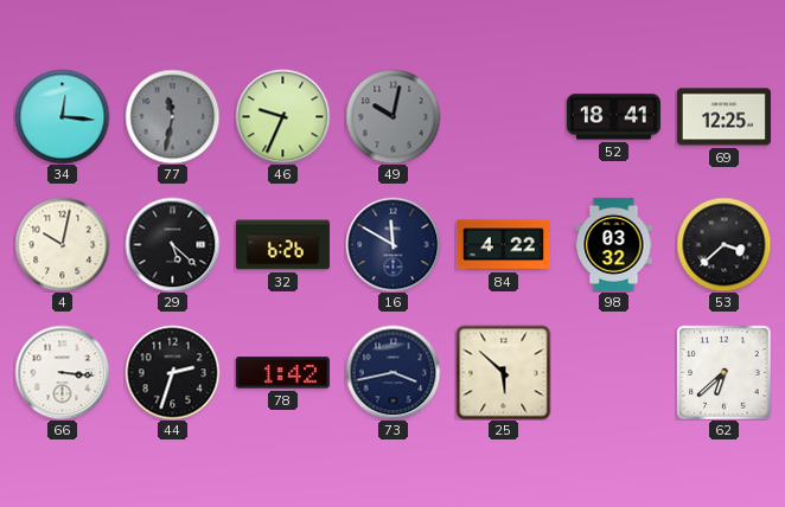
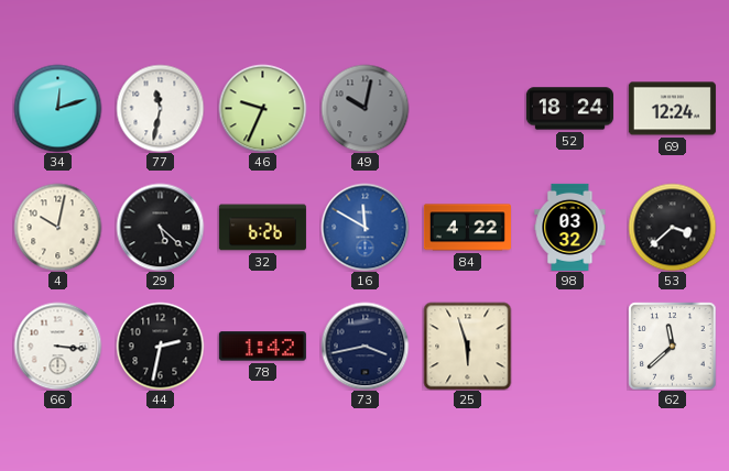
34: 12:16 -> 12:12 (57, 108)
77 dial: grey -> white (160, 108)
52: 18:41 -> 18:24 (569, 109)
69: 12:25 -> 12:24 (672, 109)
16 dial: navy -> blue (364, 227)
44: 2:33 -> 2:32 (160, 346)
25: 5:52 -> 5:57 (467, 346)
62: 6:38 -> 11:38 (672, 346)
